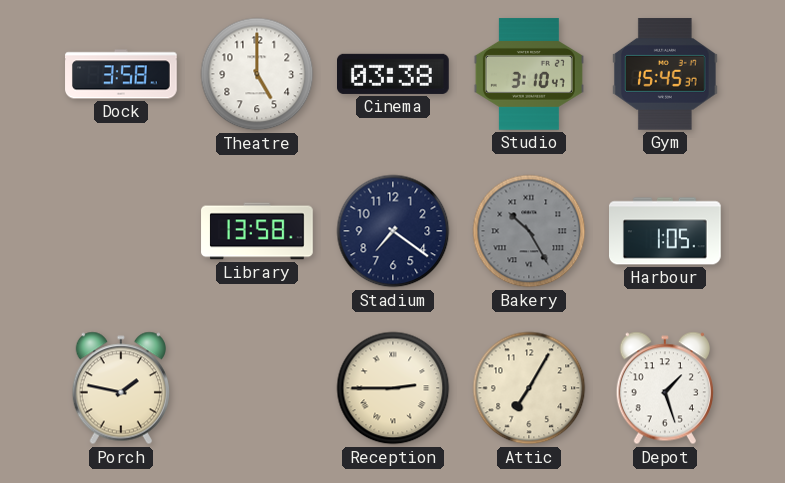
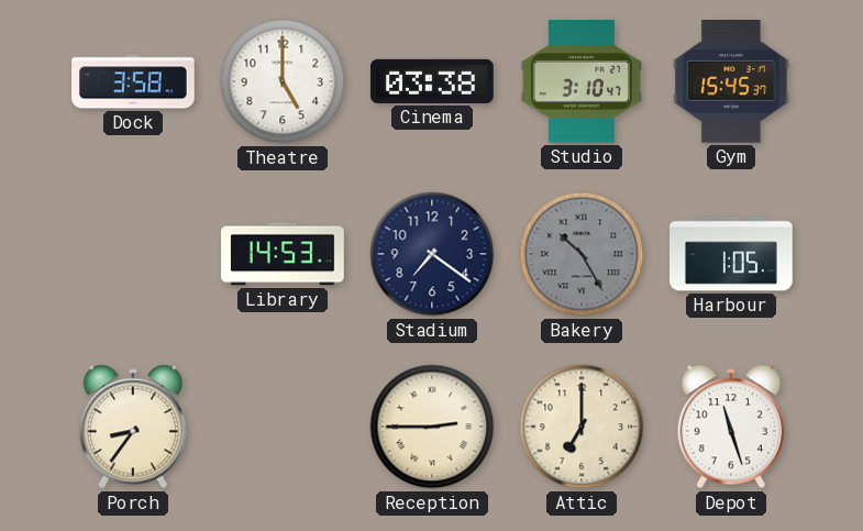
Library: 13:58 -> 14:53 (283, 254)
Porch: 1:47 -> 8:36 (133, 427)
Attic: 7:05 -> 7:00 (582, 427)
Depot: 1:27 -> 11:27 (731, 427)
